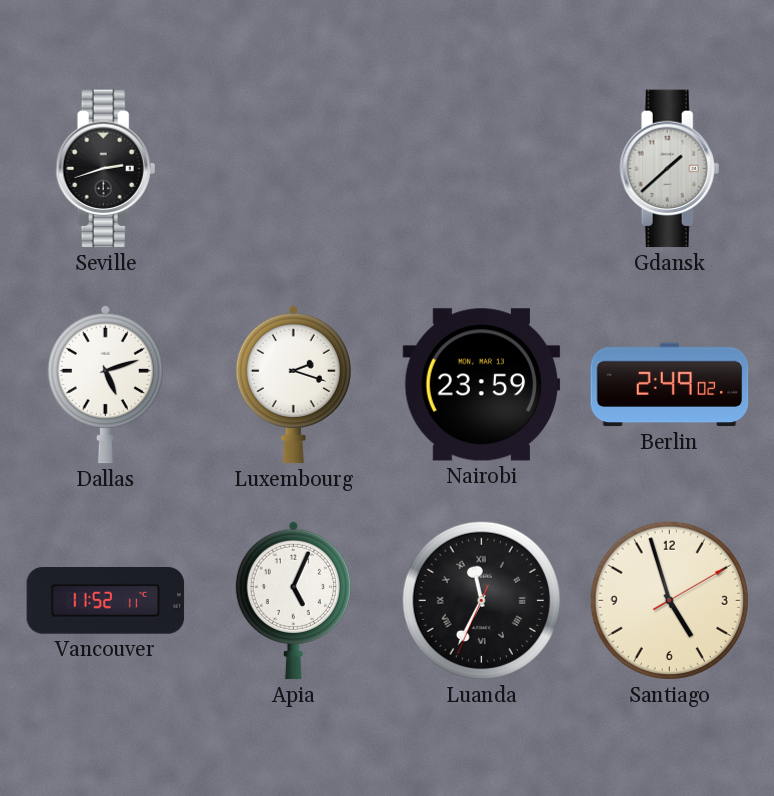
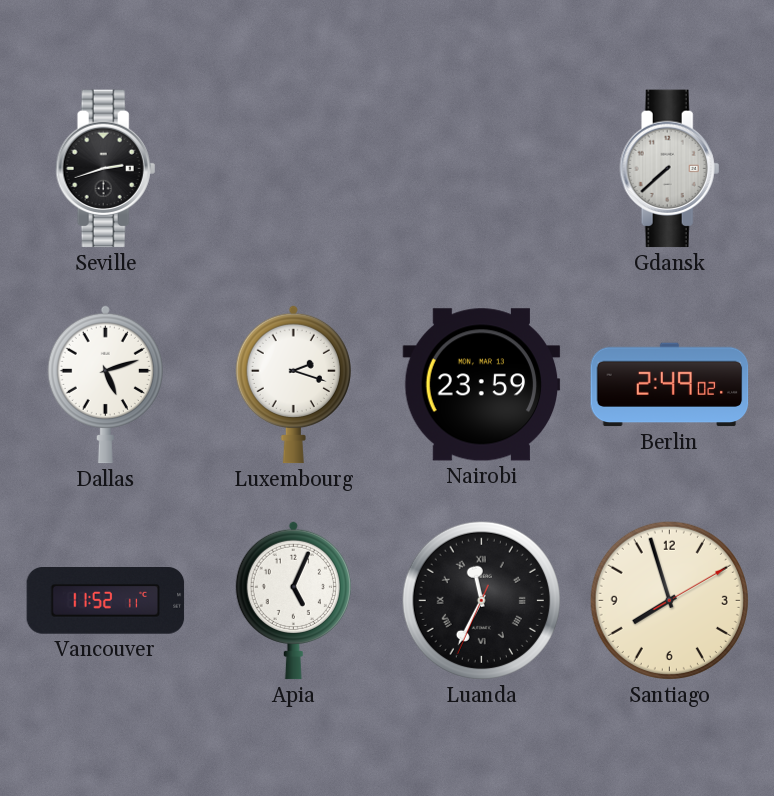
Gdansk: 1:38 -> 7:38 (670, 169)
Santiago: 4:57 -> 7:57 (669, 600)
